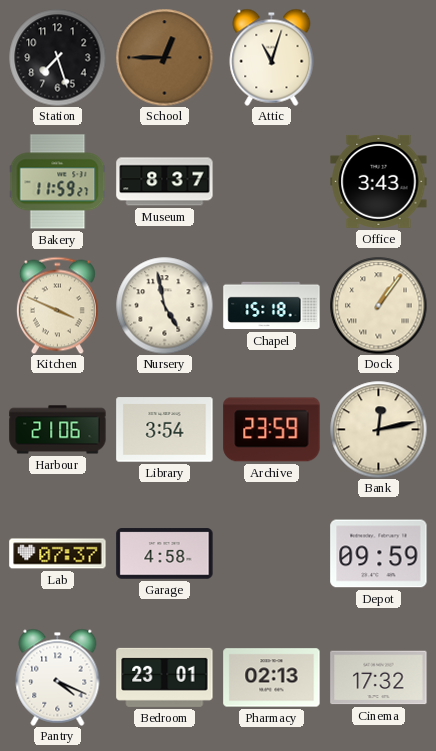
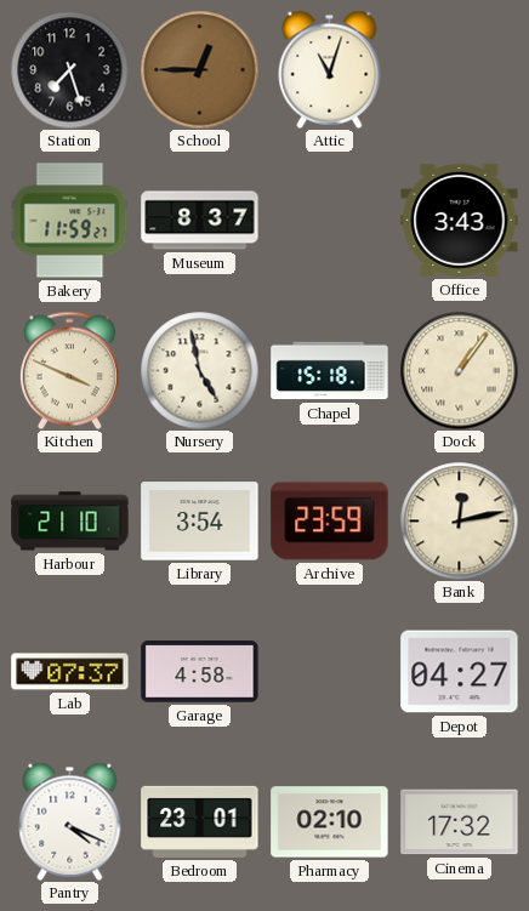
Harbour: 21:06 -> 21:10 (70, 522)
Depot: 09:59 -> 04:27 (460, 672)
Pharmacy: 02:13 -> 02:10 (330, 822)
